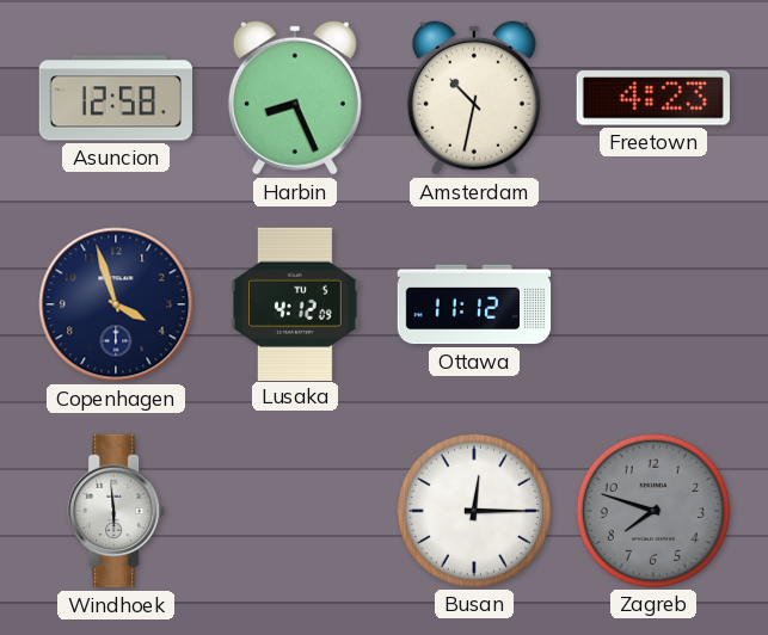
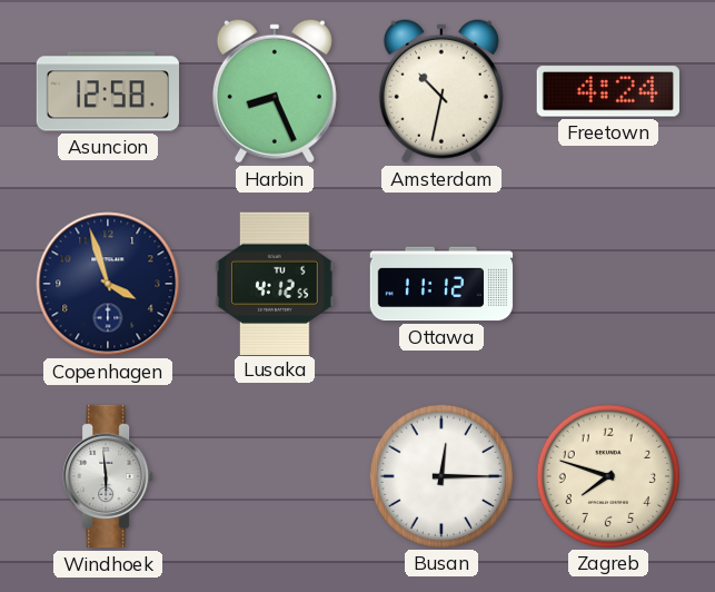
Freetown: 4:23 -> 4:24 (608, 91)
Lusaka: 4:12:09 -> 4:12:55 (276, 283)
Zagreb dial: grey -> cream (607, 475)
